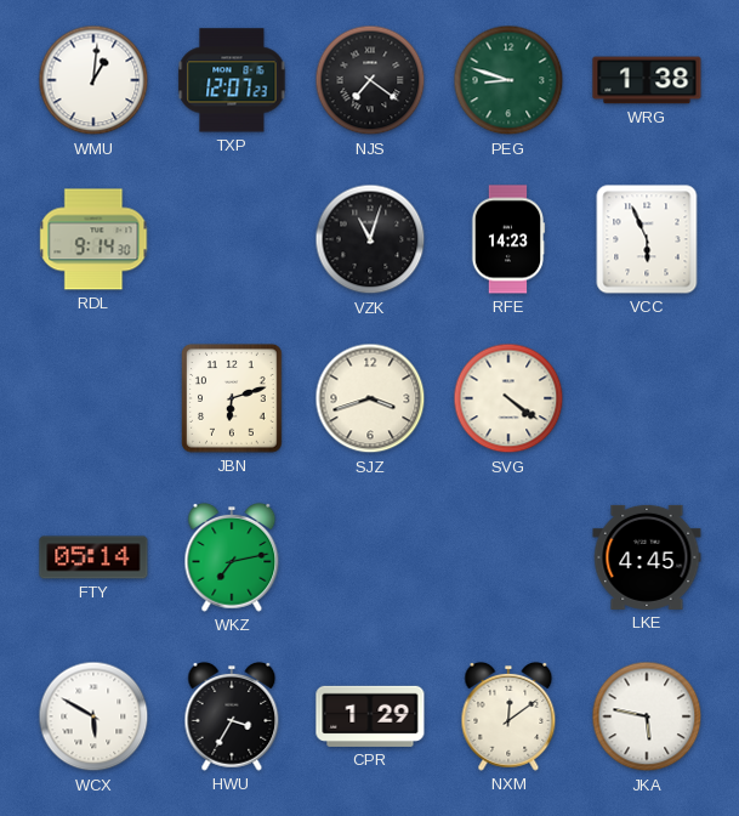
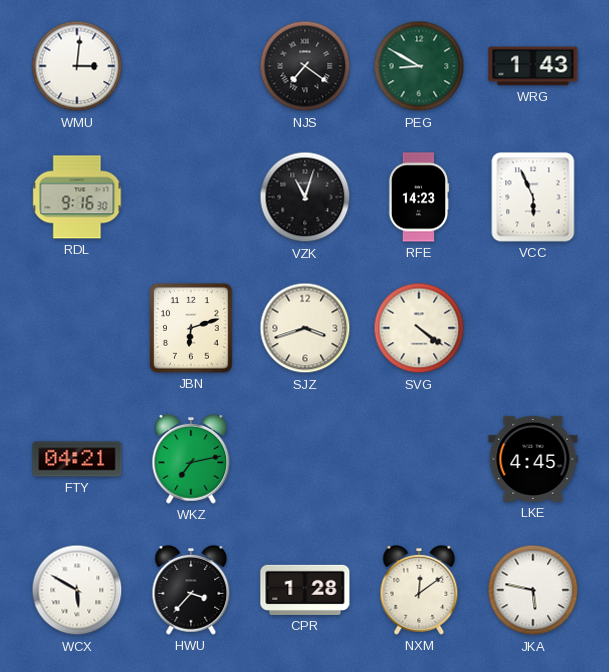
WMU: 1:01 -> 3:01 (77, 66)
TXP: 12:07 -> none (232, 80)
PEG: 8:48 -> 8:50 (419, 66)
WRG: 1:38 -> 1:43 (533, 66)
RDL: 9:14 -> 9:16 (77, 197)
FTY: 05:14 -> 04:21 (77, 459)
HWU: 3:35 -> 3:37 (191, 590)
CPR: 1:29 -> 1:28 (305, 590)
